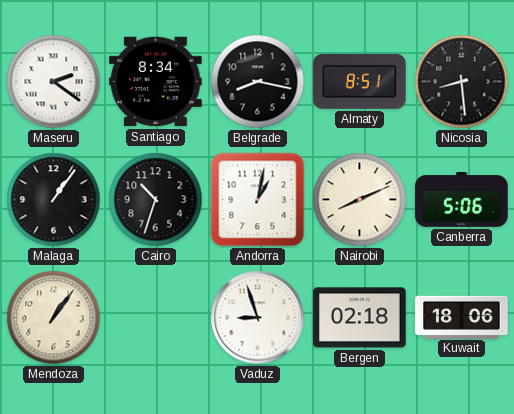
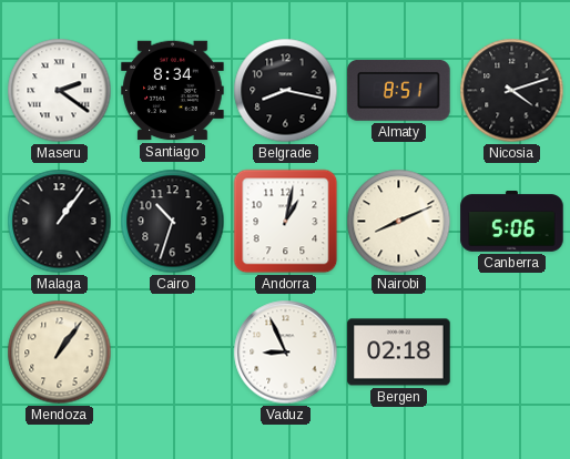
Nicosia: 8:29 -> 4:12 (512, 91)
Vaduz: 8:57 -> 8:56 (286, 353)
Kuwait: 18:06 -> none (462, 317)
